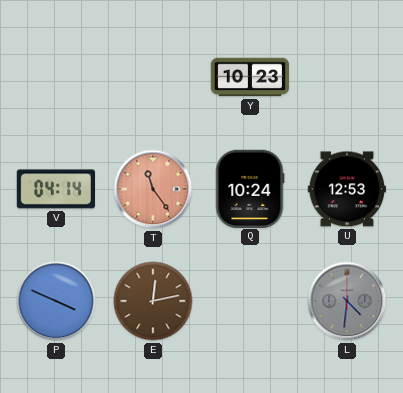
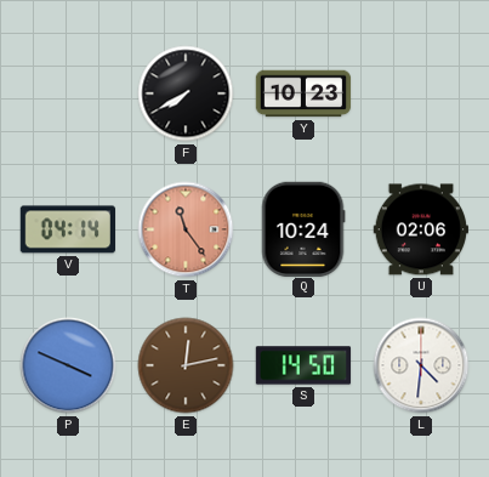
F: none -> 7:40 (186, 93)
U: 12:53 -> 02:06 (420, 229)
S: none -> 14:50 (303, 365)
L dial: grey -> white (421, 365)
